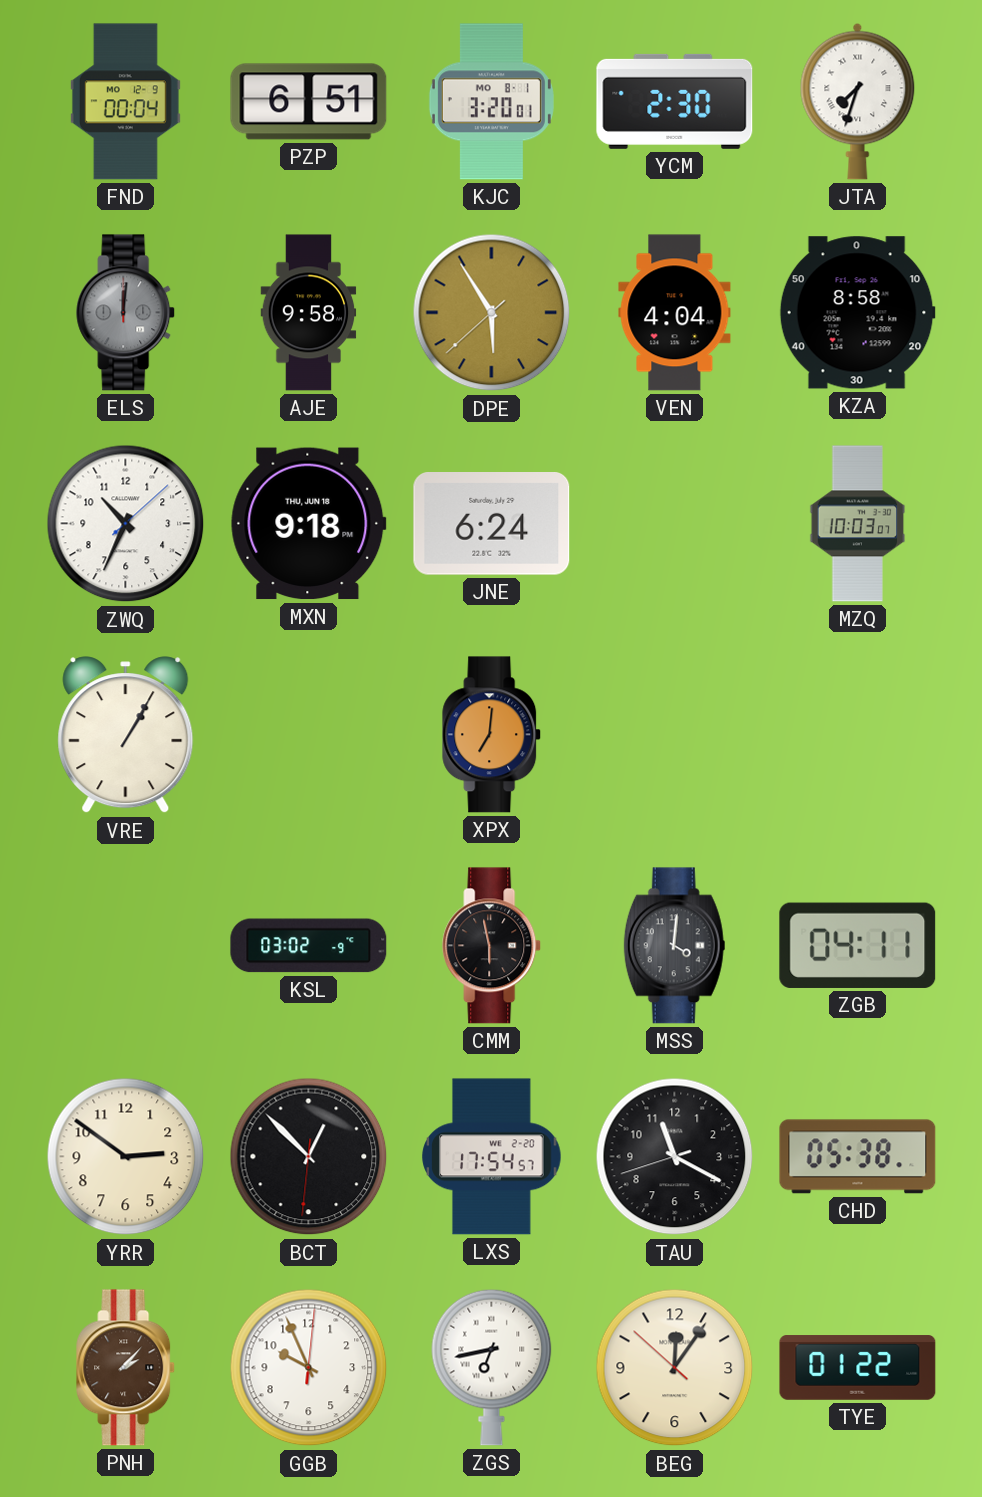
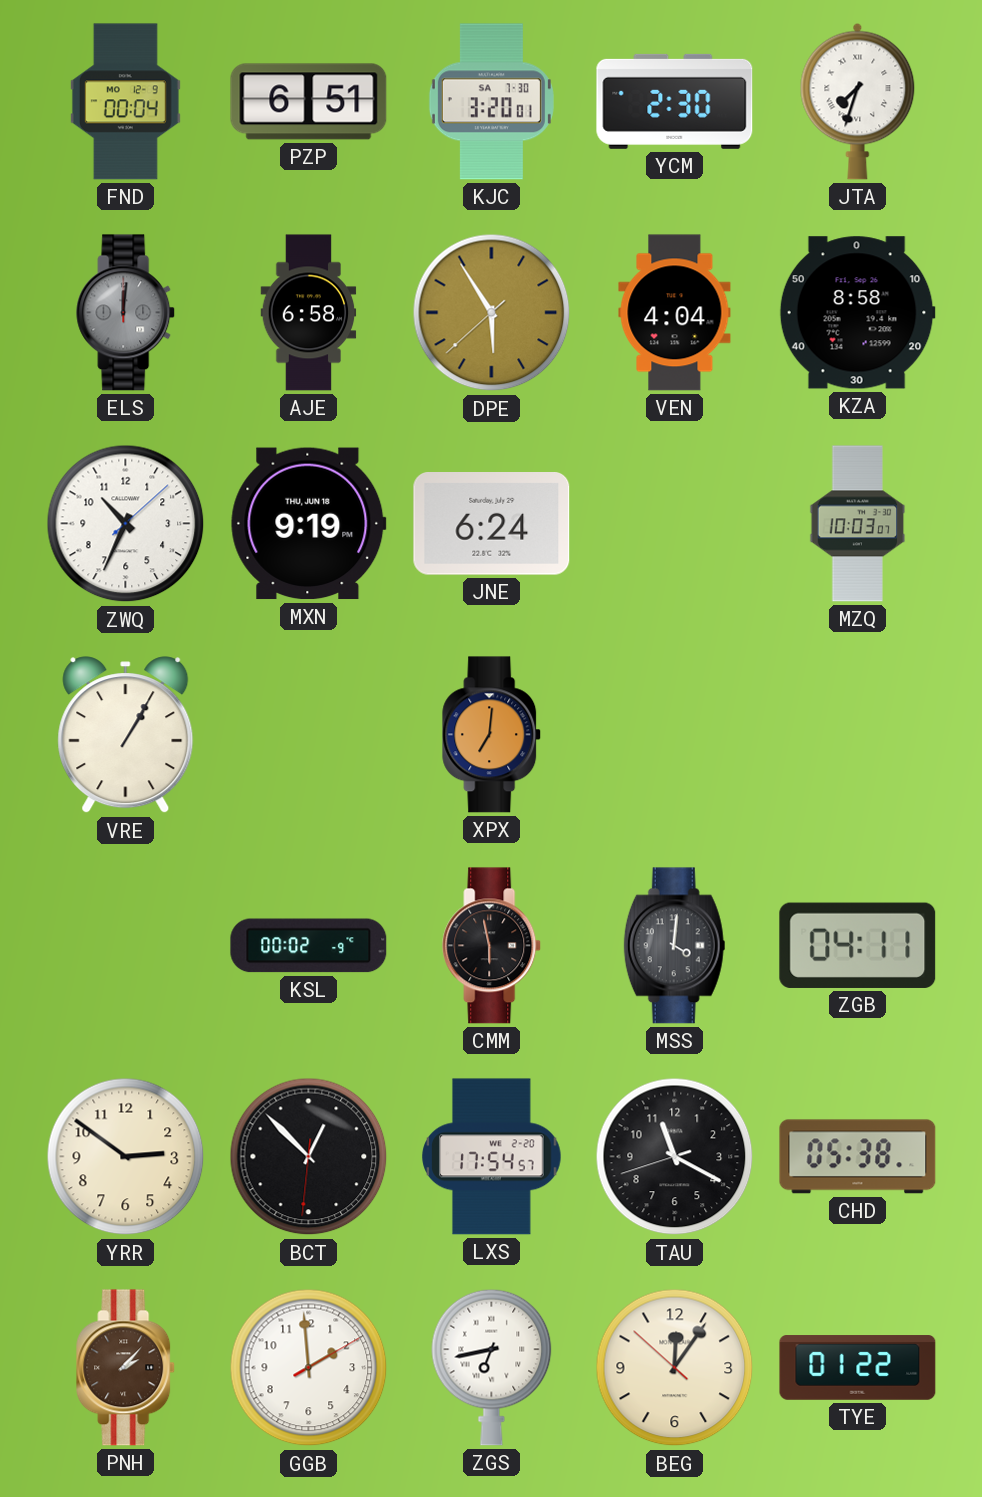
KJC date: MO 8-1 -> SA 7-30 (491, 102)
AJE: 9:58 -> 6:58 (309, 313)
MXN: 9:18 -> 9:19 (309, 524)
KSL: 03:02 -> 00:02 (309, 946)
GGB: 9:56 -> 1:59 (309, 1368)
